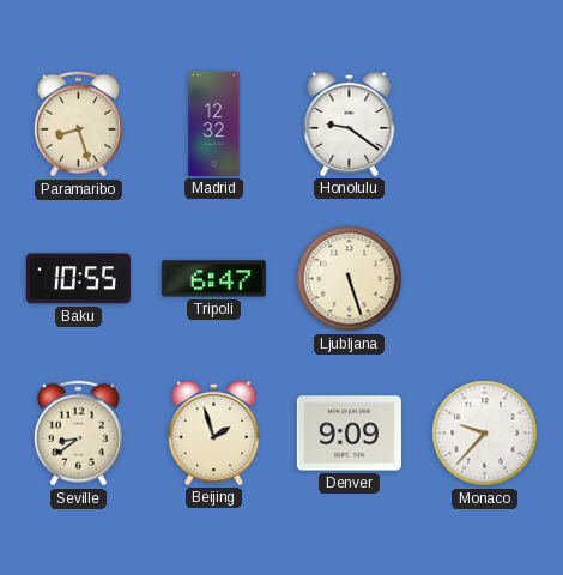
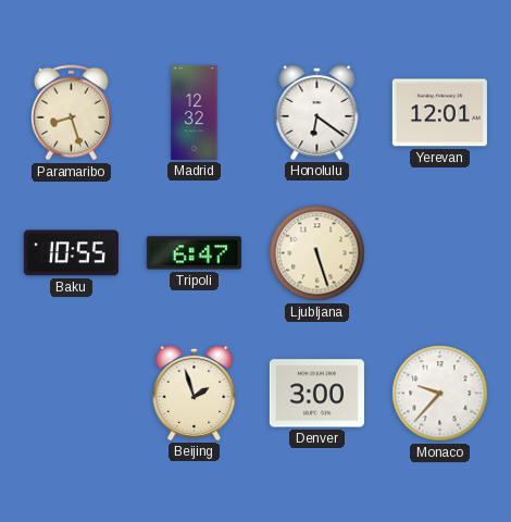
Honolulu: 9:21 -> 6:21 (317, 112)
Yerevan: none -> 12:01 (439, 113)
Seville: 8:39 -> none (78, 434)
Denver: 9:09 -> 3:00 (316, 394)
